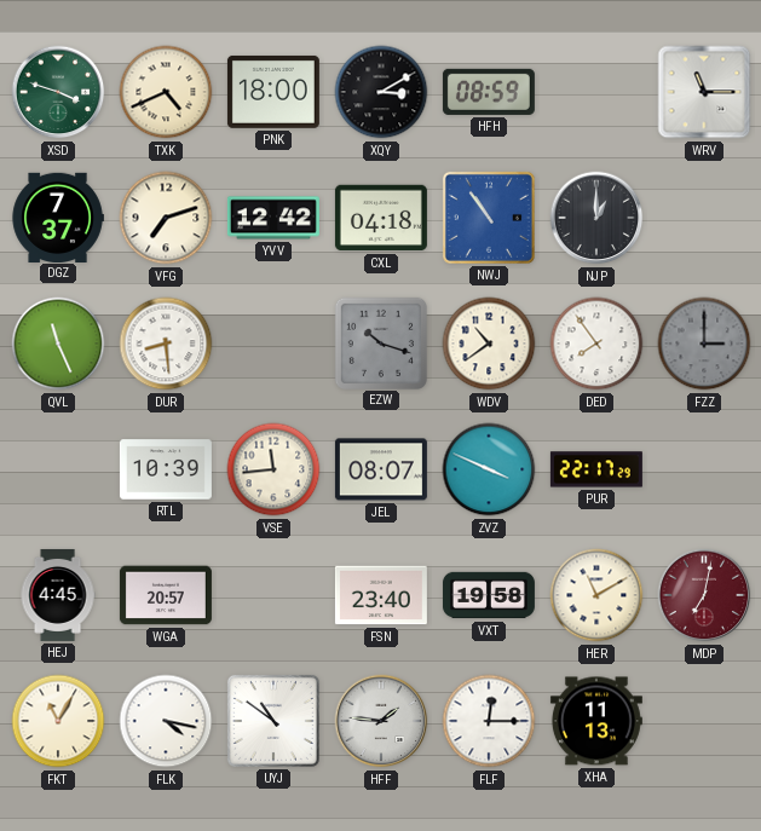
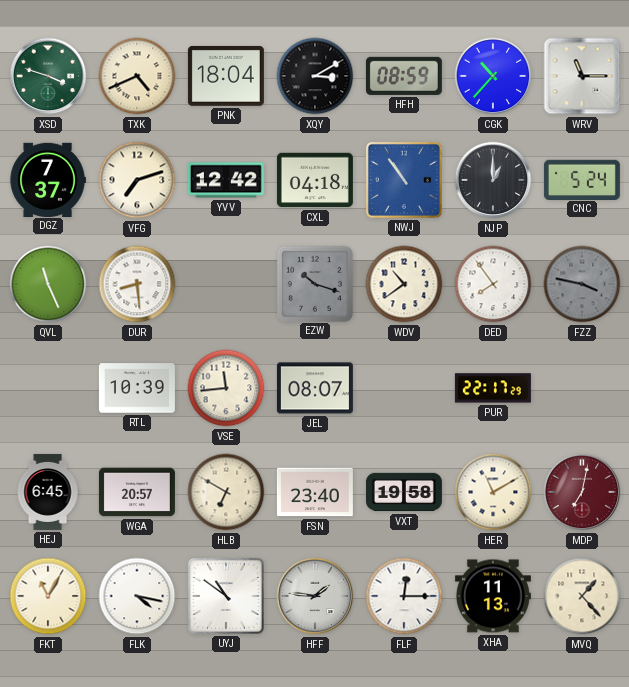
PNK: 18:00 -> 18:04 (226, 76)
CGK: none -> 10:37 (493, 76)
CNC: none -> 5:24 (582, 179)
FZZ: 3:00 -> 3:47 (582, 284)
ZVZ: 3:49 -> none (489, 469)
HEJ: 4:45 -> 6:45 (48, 492)
HLB: none -> 6:50 (226, 492)
MVQ: none -> 1:23 (582, 596)
